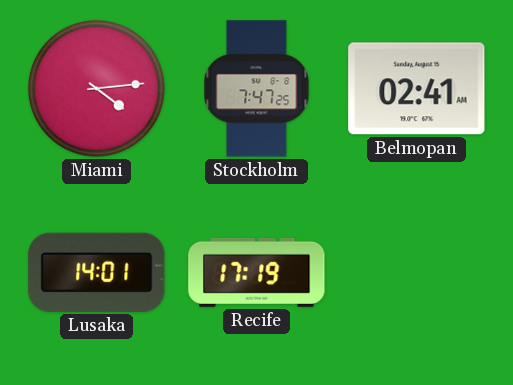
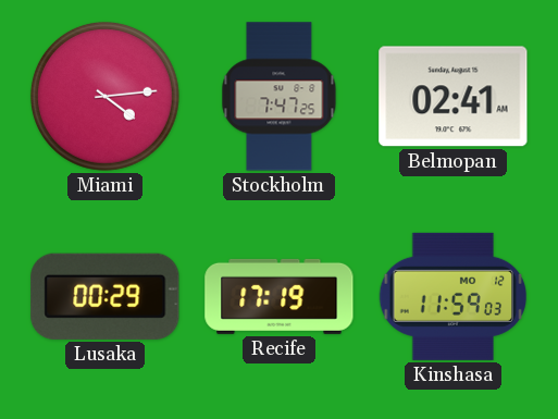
Lusaka: 14:01 -> 00:29 (106, 296)
Kinshasa: none -> 11:59 (454, 296)
